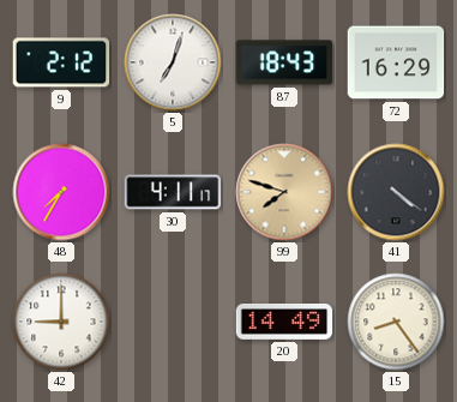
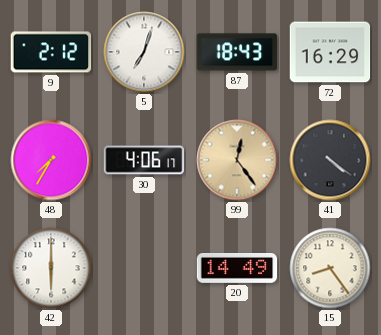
30: 4:11 -> 4:06 (144, 160)
99: 7:48 -> 12:24 (237, 160)
42: 9:00 -> 6:00 (51, 268)
